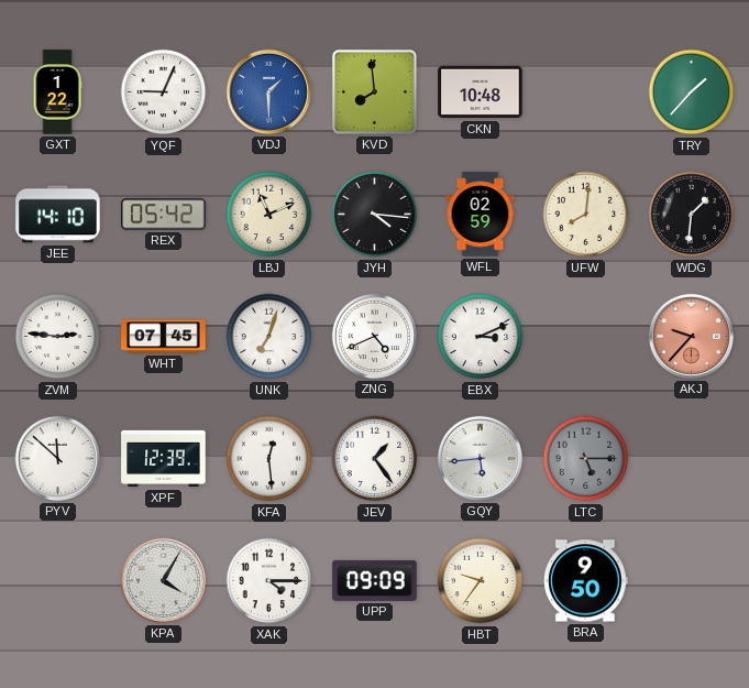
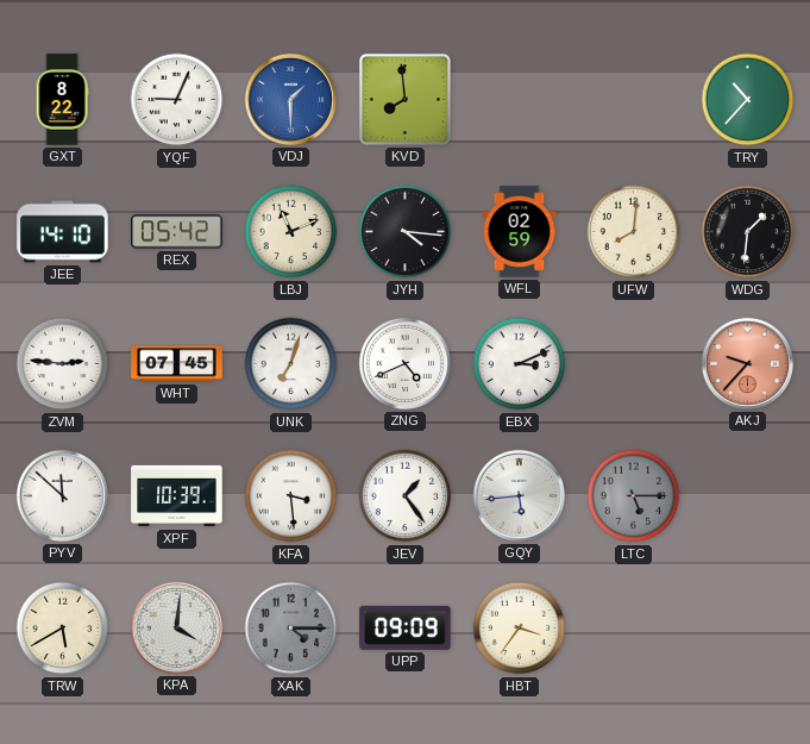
GXT: 1:22 -> 8:22 (62, 100)
CKN: 10:48 -> none (481, 92)
TRY: 1:37 -> 10:37 (748, 100)
XPF: 12:39 -> 10:39 (177, 496)
KFA: 12:29 -> 3:29 (291, 496)
TRW: none -> 5:40 (63, 629)
KPA: 4:05 -> 4:01 (176, 627)
XAK dial: white -> grey (291, 629)
HBT: 9:36 -> 3:36 (520, 629)
BRA: 9:50 -> none (586, 581)
